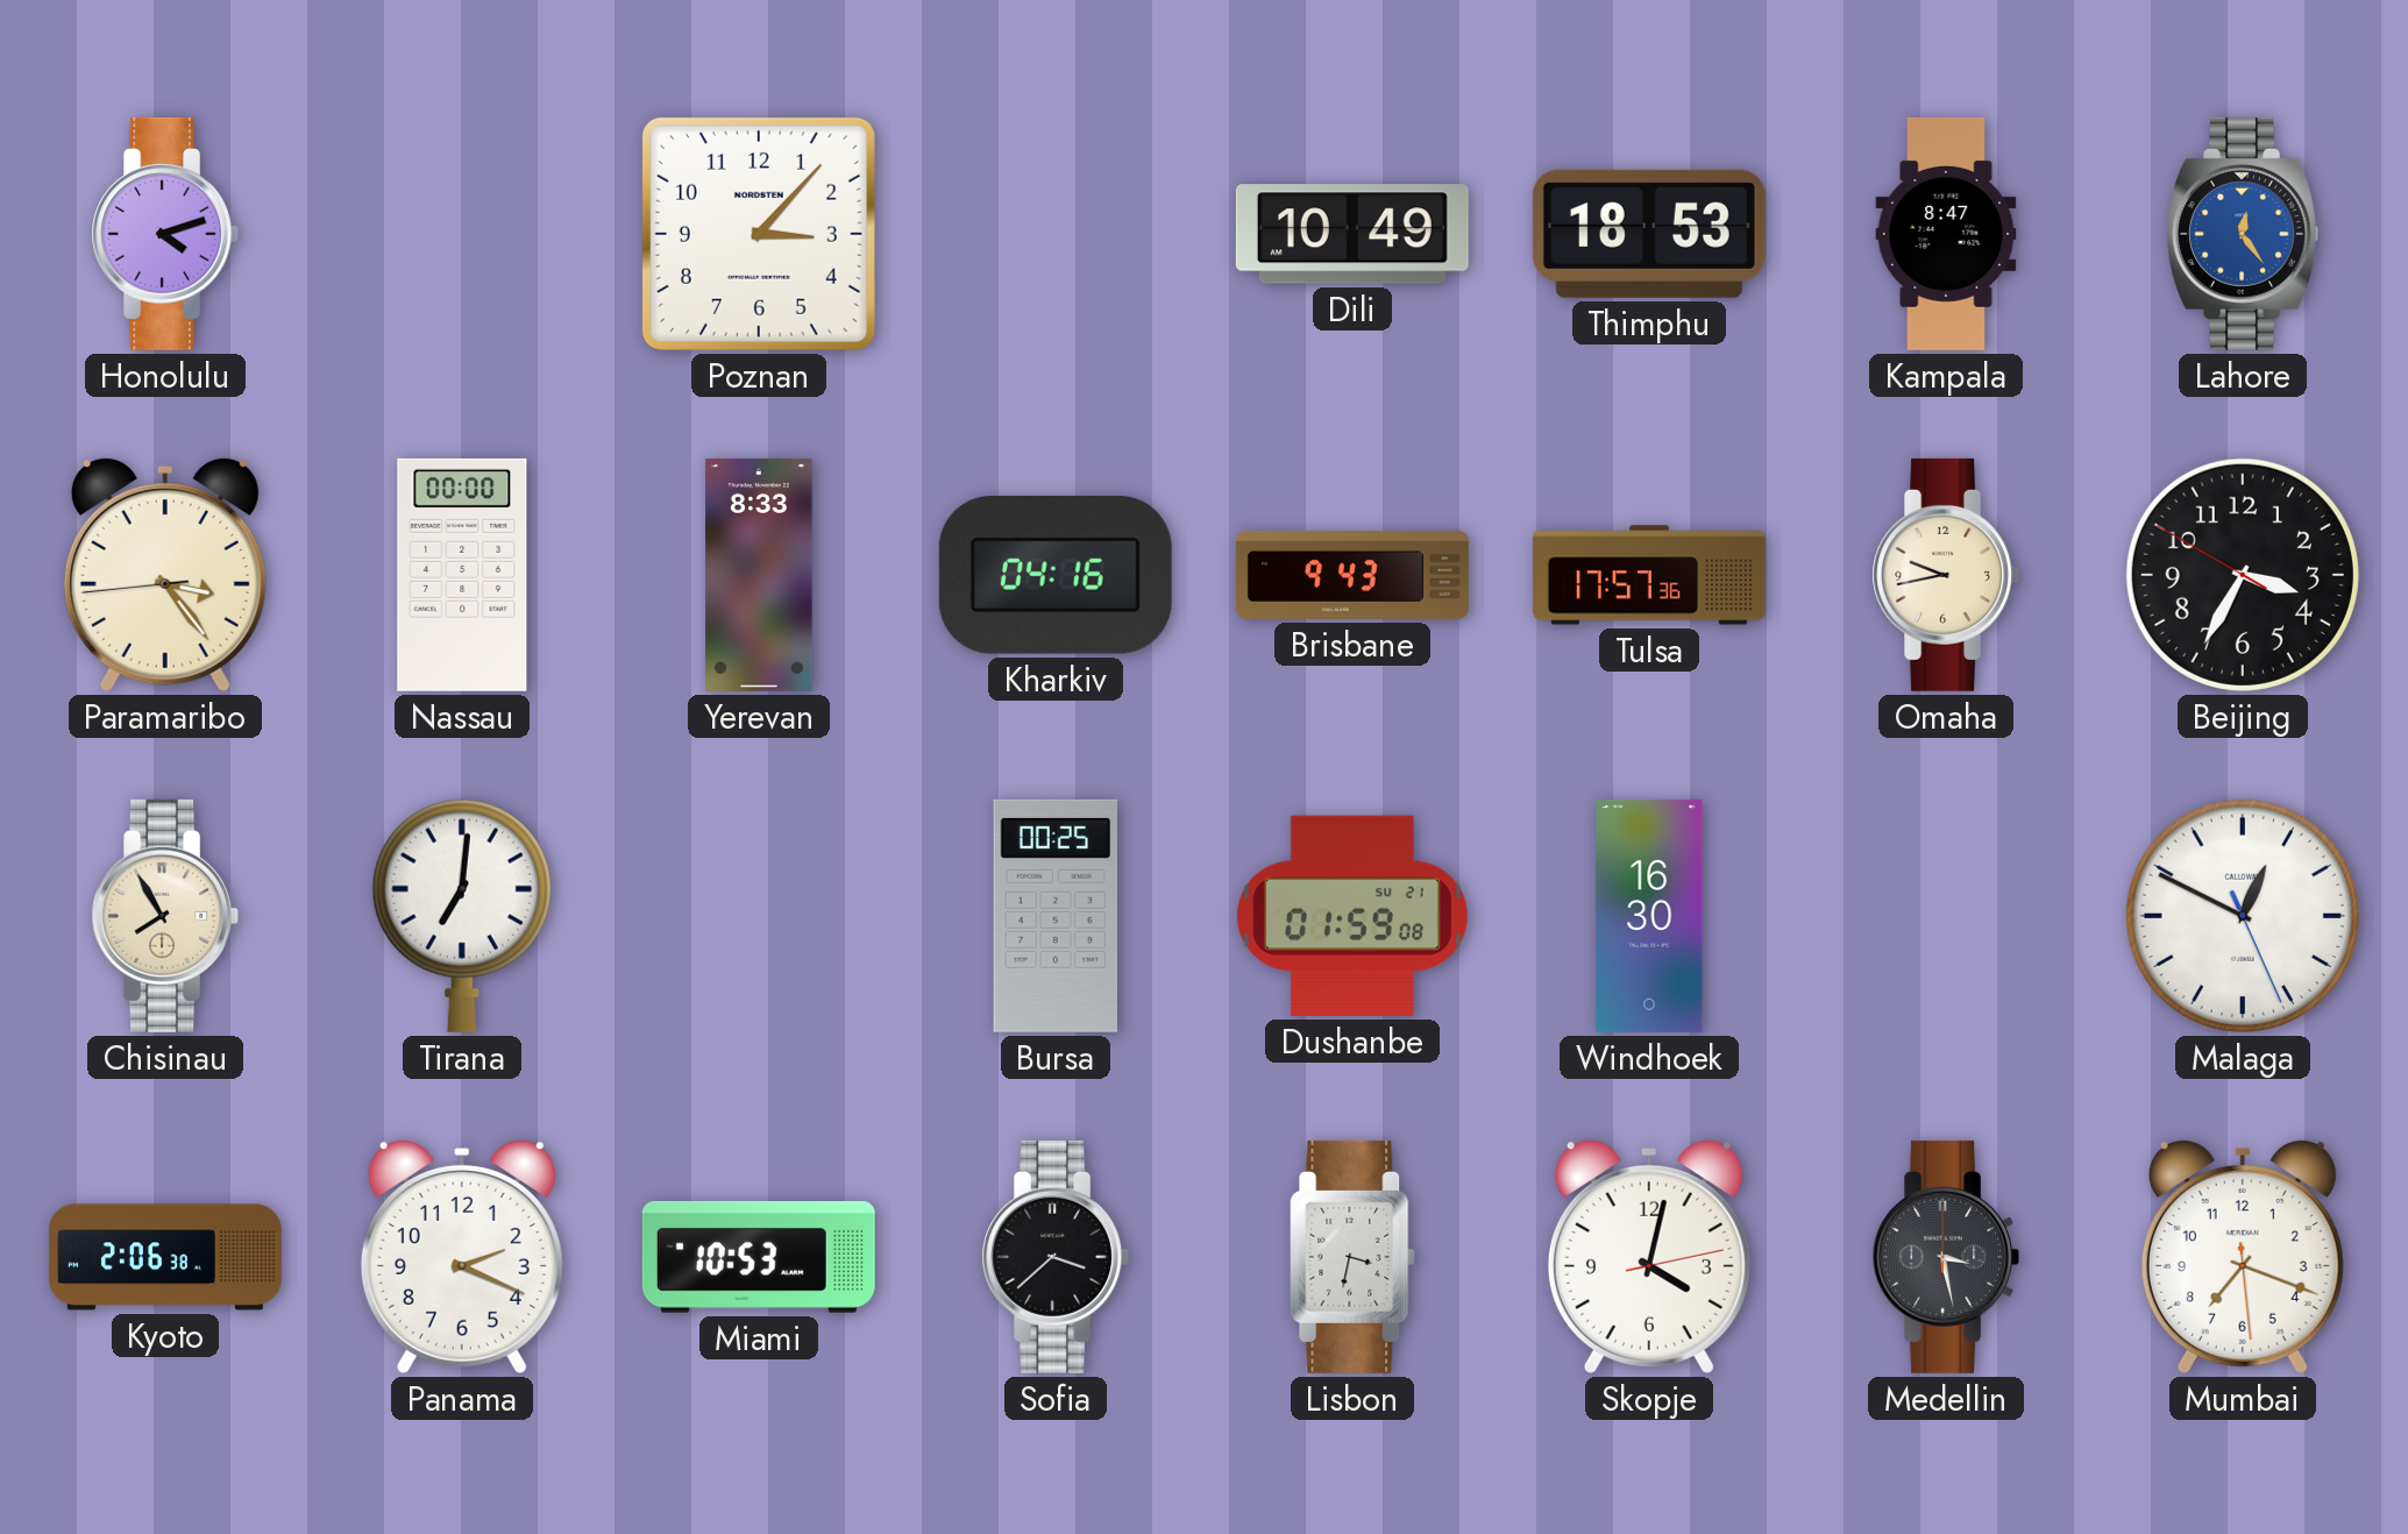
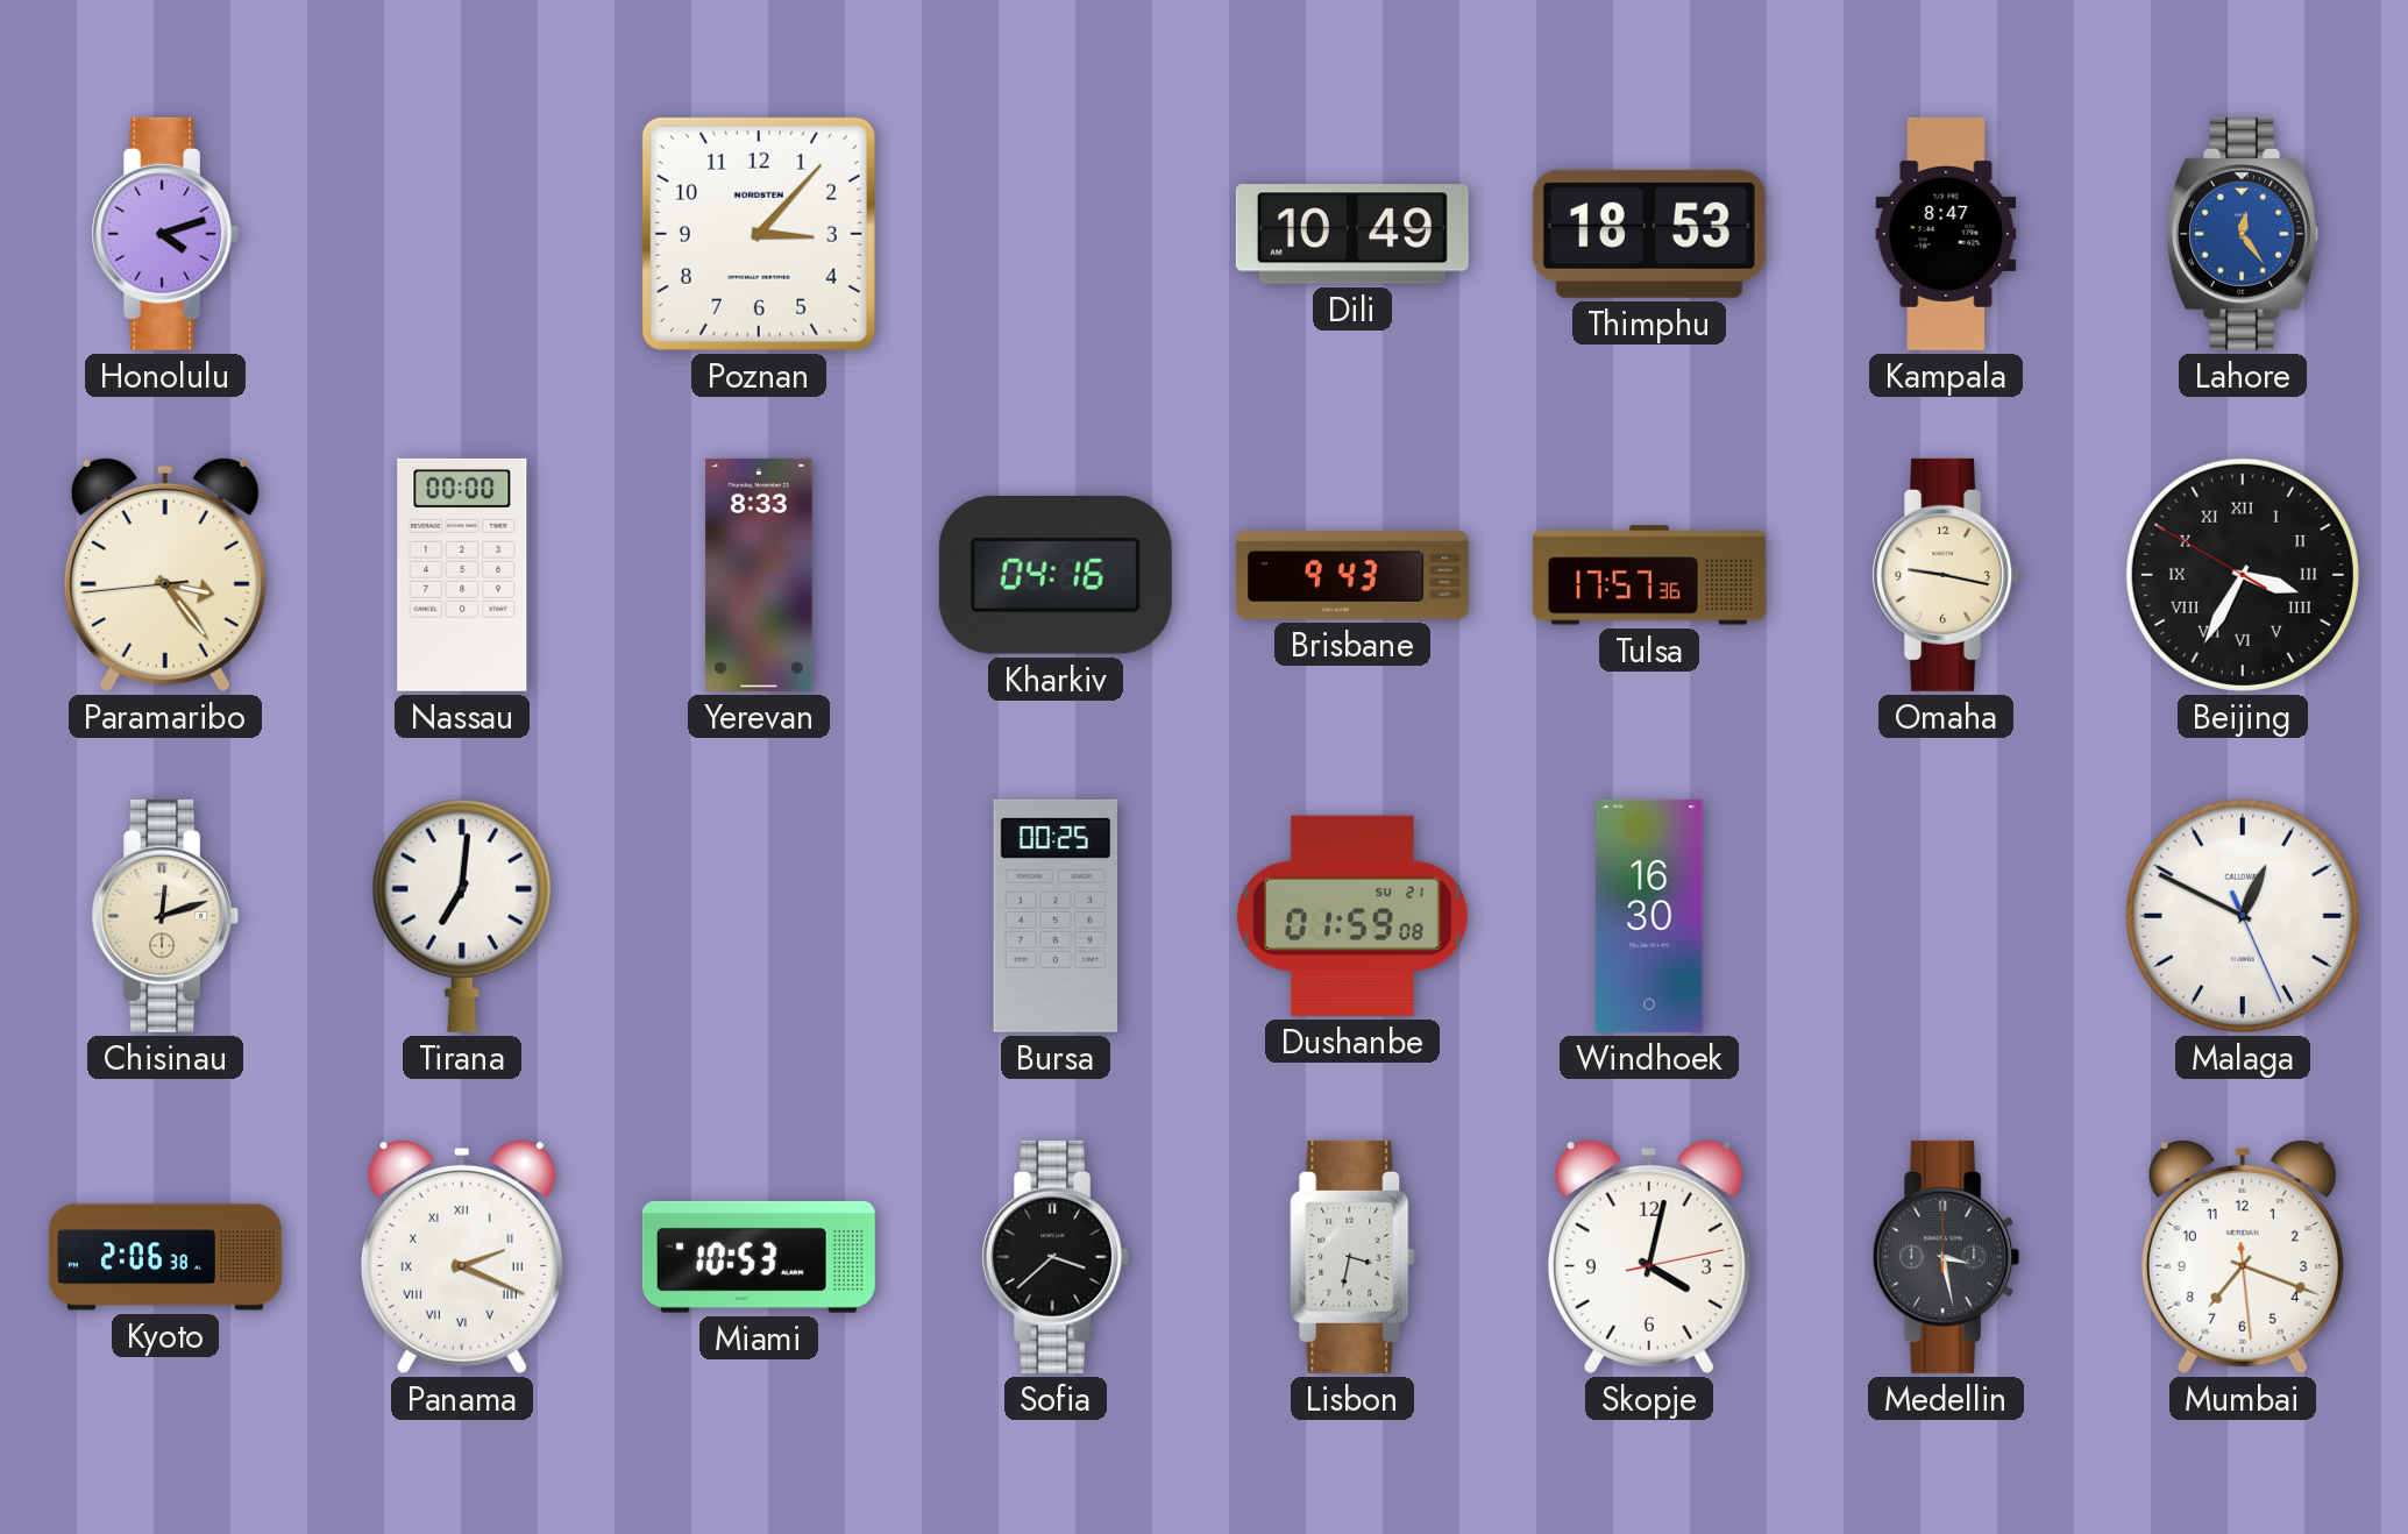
Omaha: 9:43 -> 9:17 (1946, 575)
Beijing numerals: Arabic -> Roman (2243, 575)
Chisinau: 7:55 -> 12:12 (165, 916)
Panama numerals: Arabic -> Roman (462, 1256)
